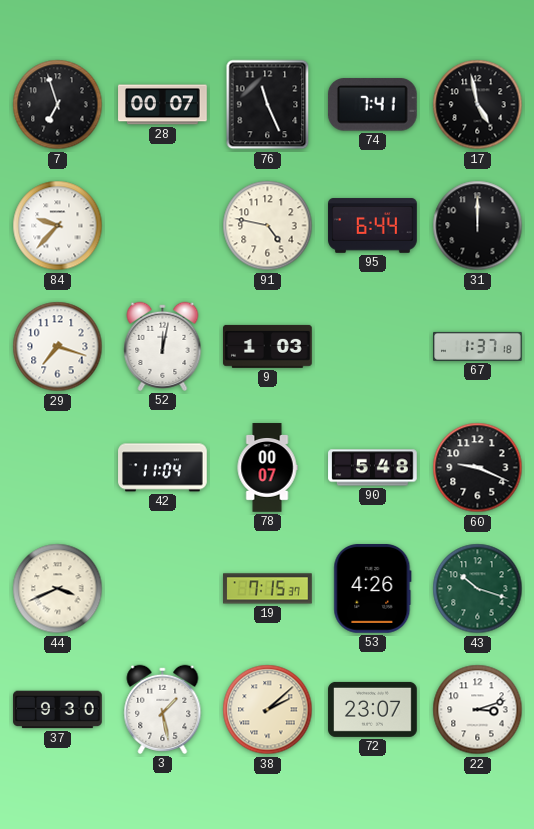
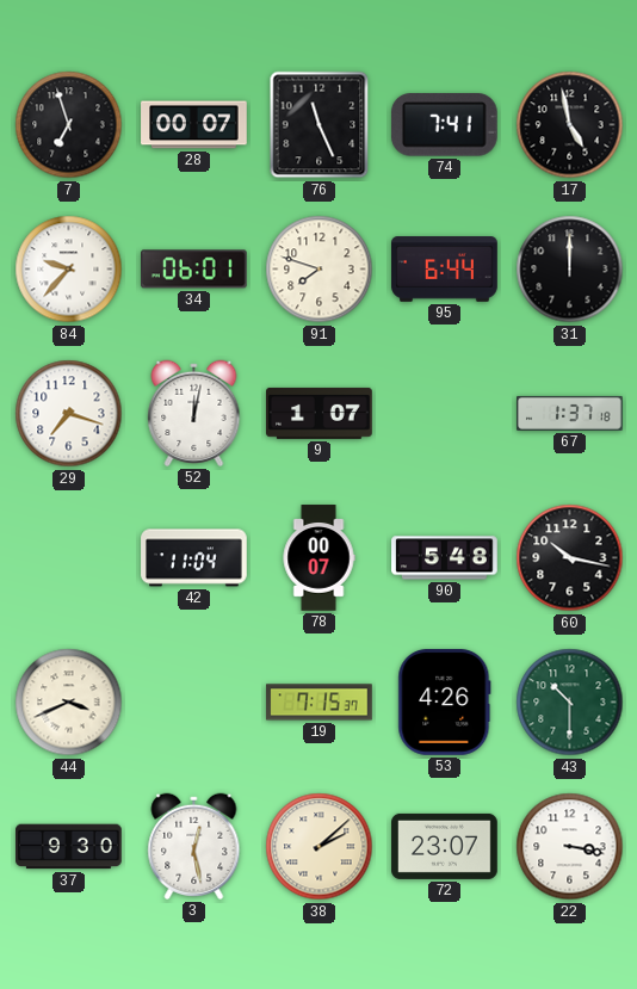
34: none -> 06:01 (194, 270)
91: 4:47 -> 7:48 (320, 270)
9: 1:03 -> 1:07 (320, 413)
60: 9:19 -> 10:17 (570, 558)
43: 10:18 -> 10:30 (570, 703)
3: 1:28 -> 12:28 (194, 846)
22: 3:12 -> 3:17 (570, 847)
